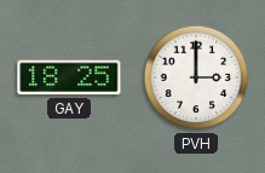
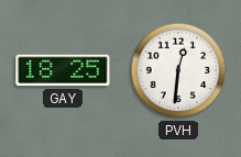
PVH: 3:00 -> 12:31 (178, 70)
